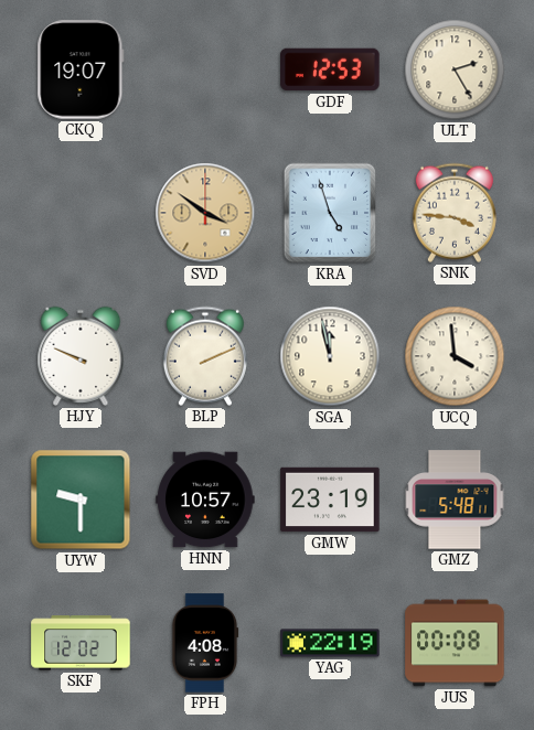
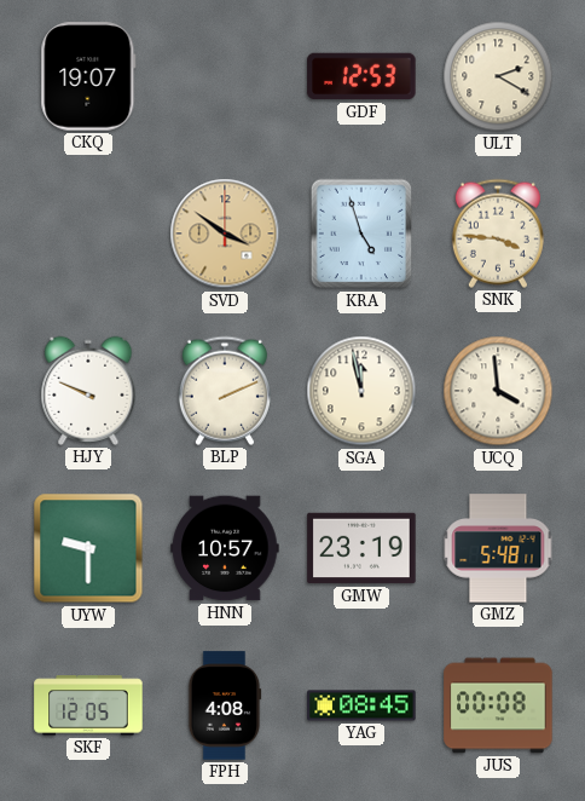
ULT: 2:25 -> 2:20 (498, 76)
SKF: 12:02 -> 12:05 (88, 705)
YAG: 22:19 -> 08:45 (361, 705)
